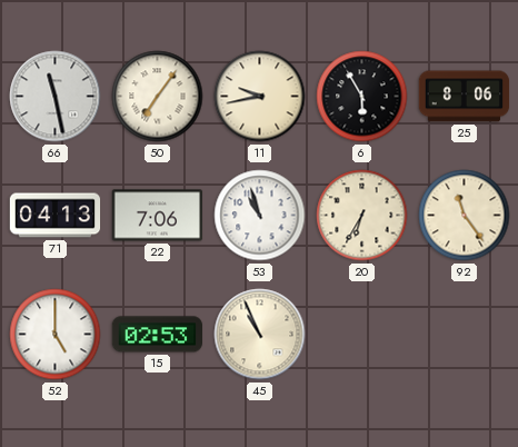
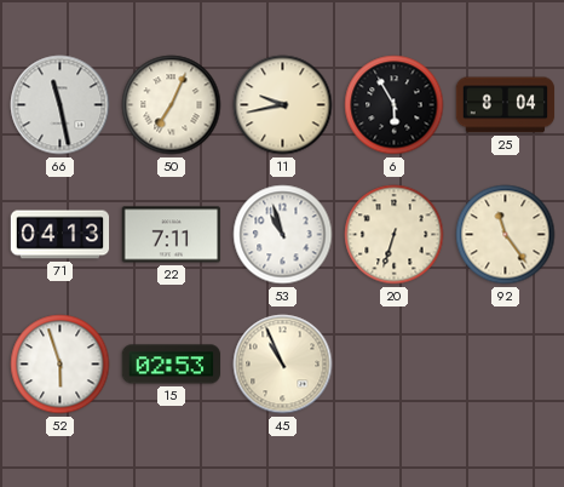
50: 7:06 -> 7:04 (172, 105)
25: 8:06 -> 8:04 (506, 105)
22: 7:06 -> 7:11 (172, 235)
20: 6:35 -> 6:33 (395, 235)
52: 5:00 -> 5:57 (61, 365)
